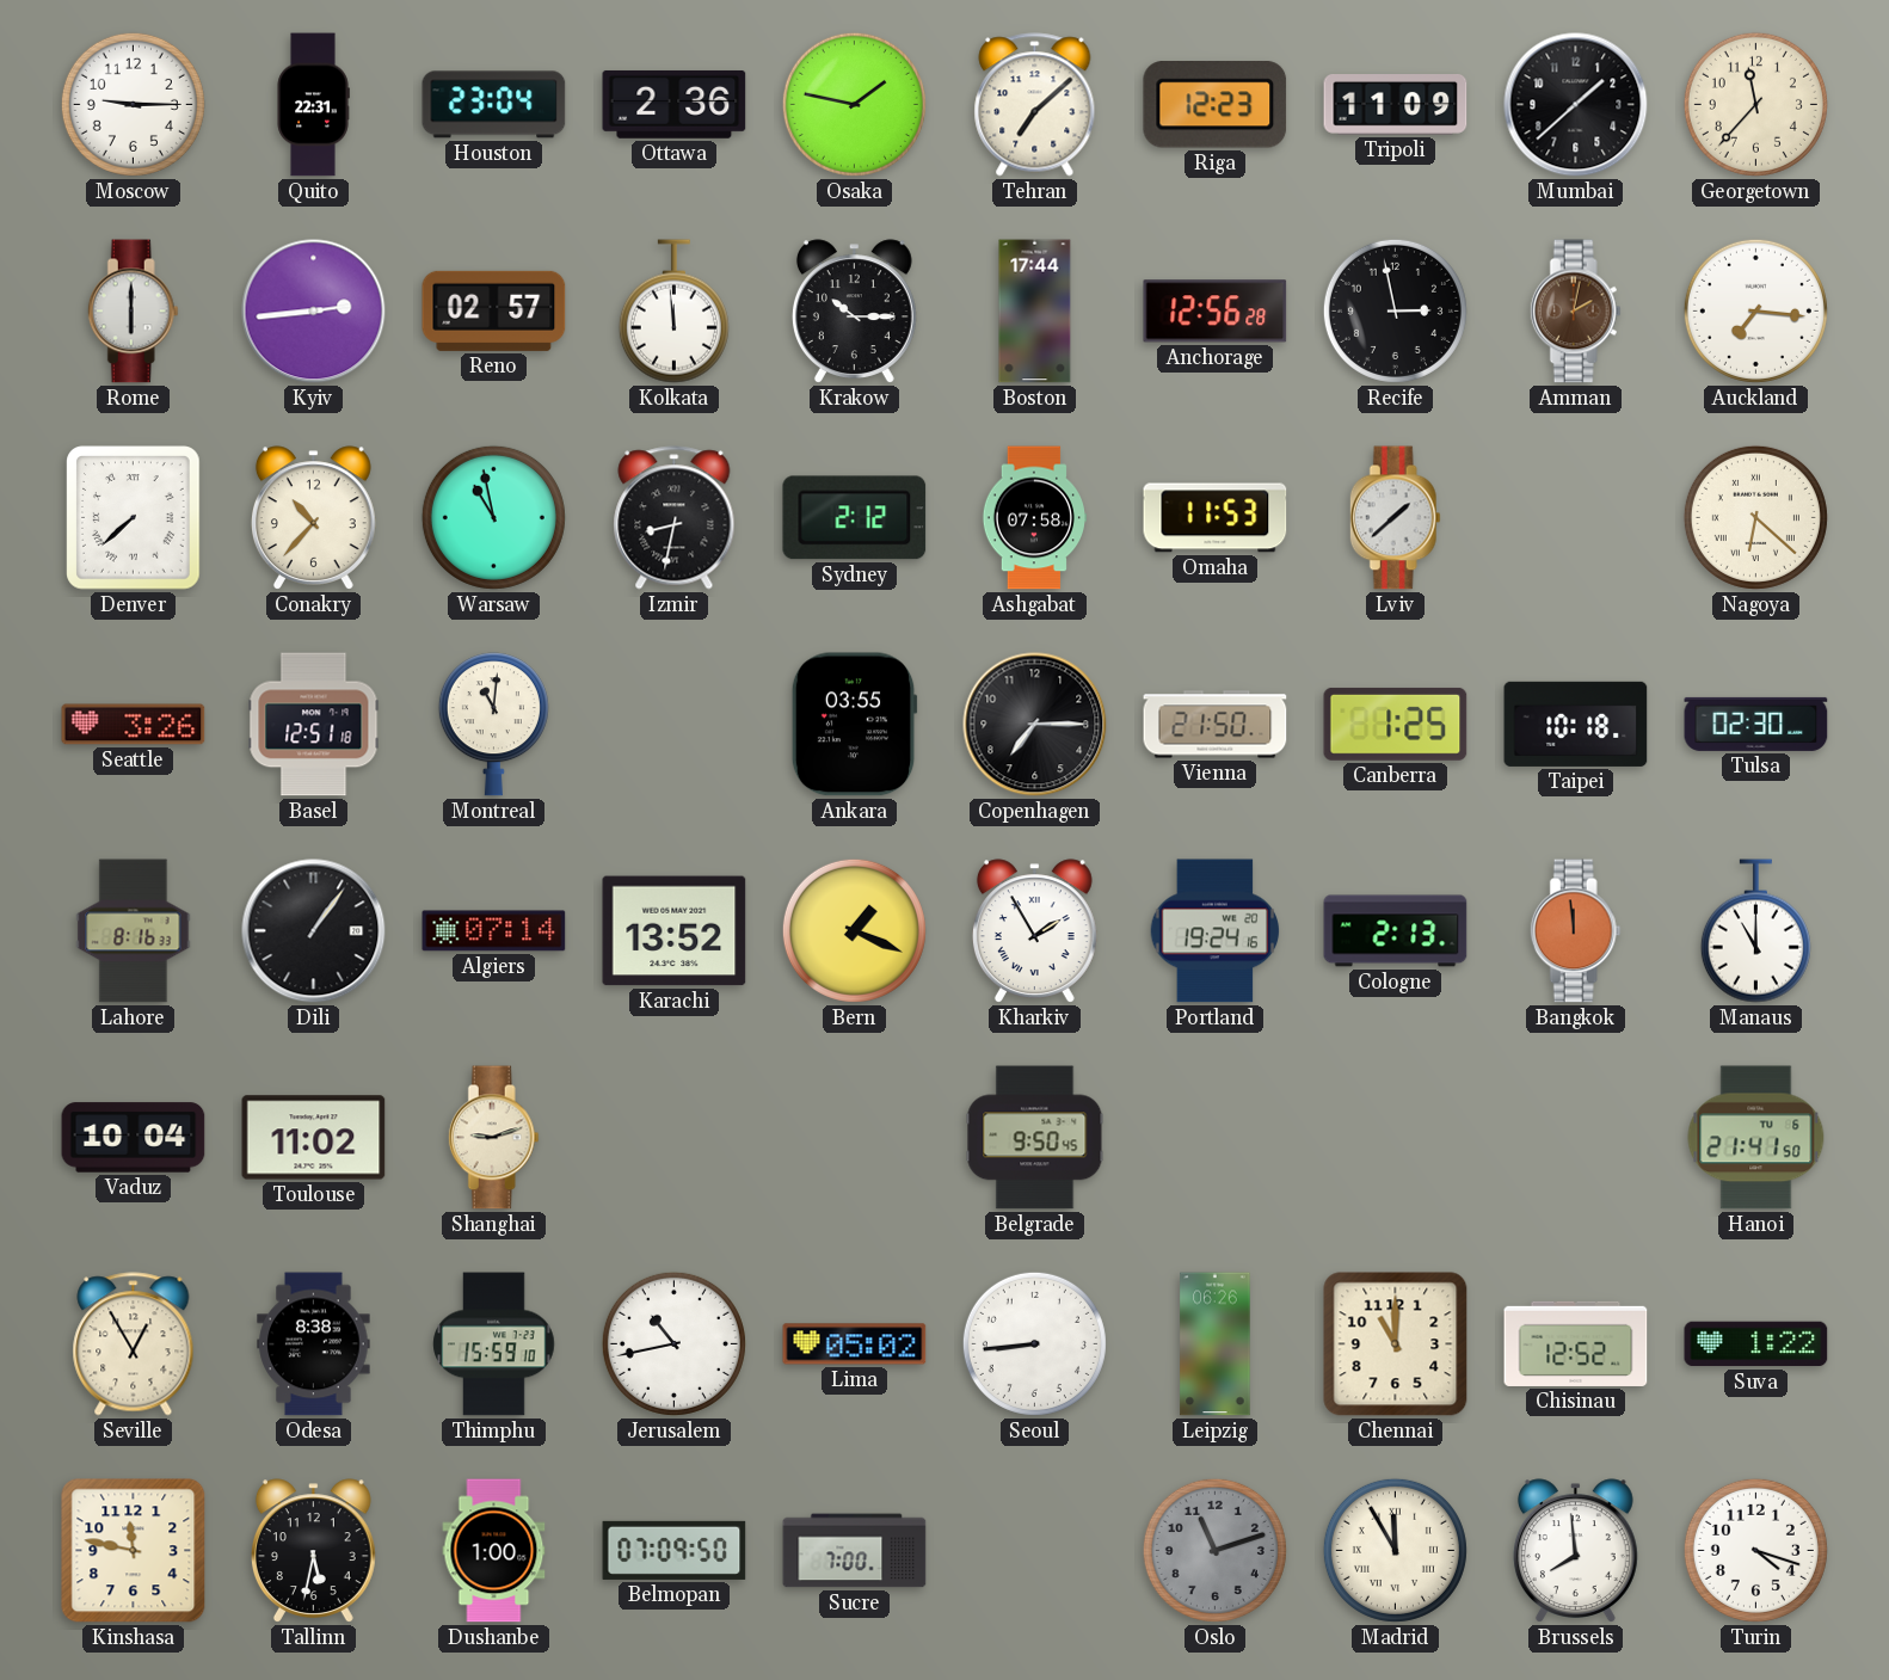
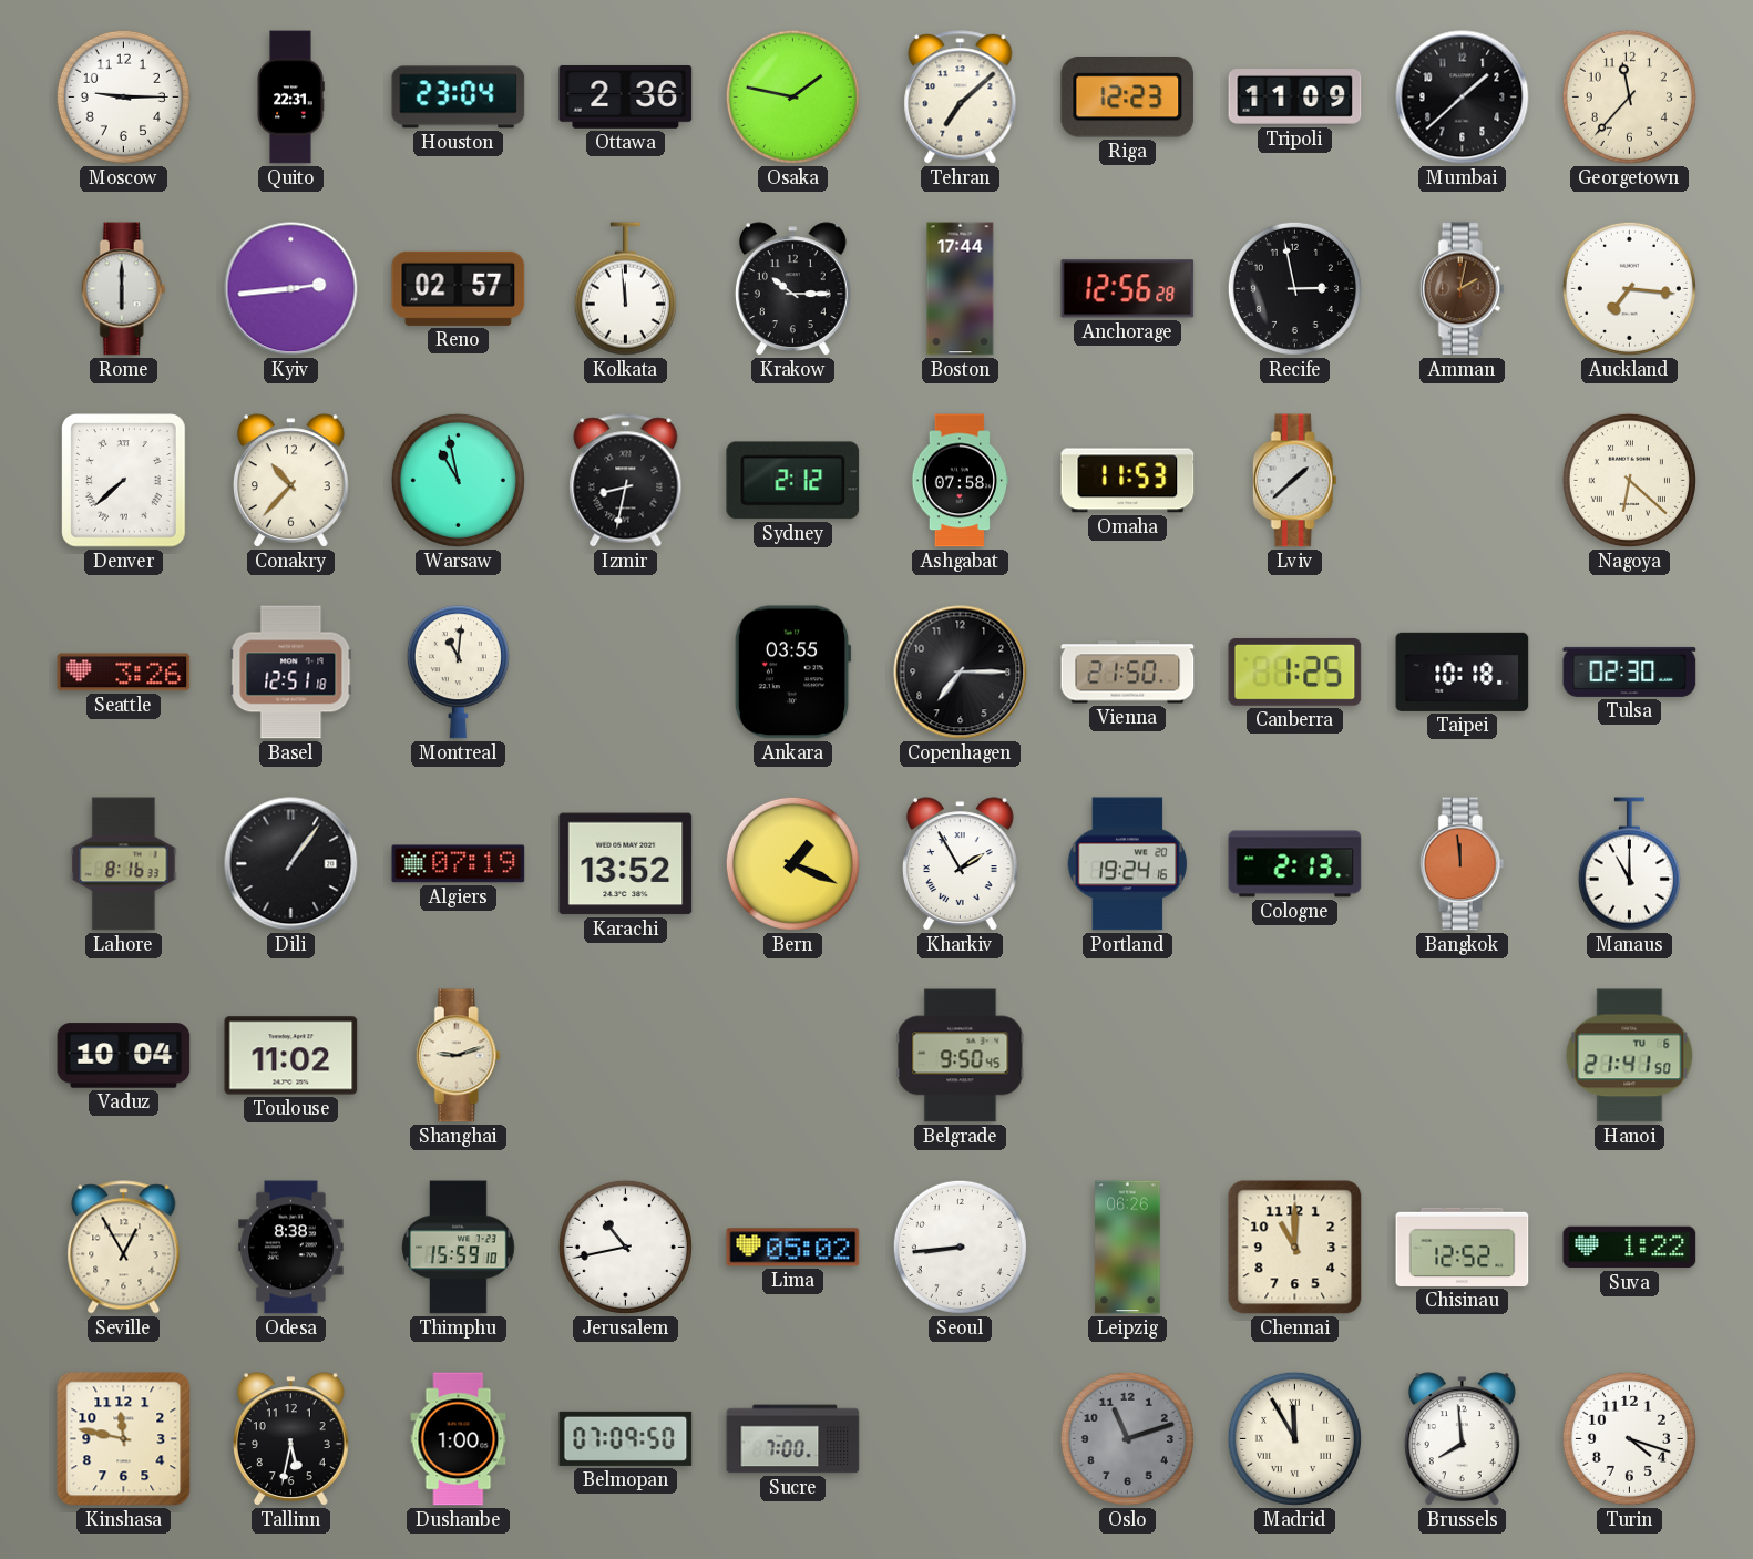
Algiers: 07:14 -> 07:19 (459, 864)
